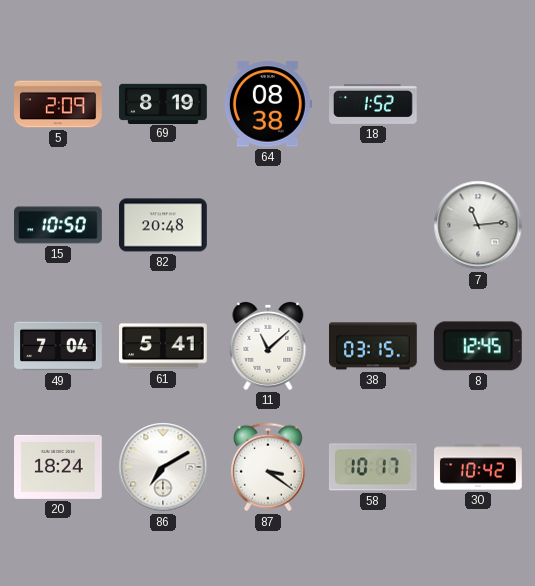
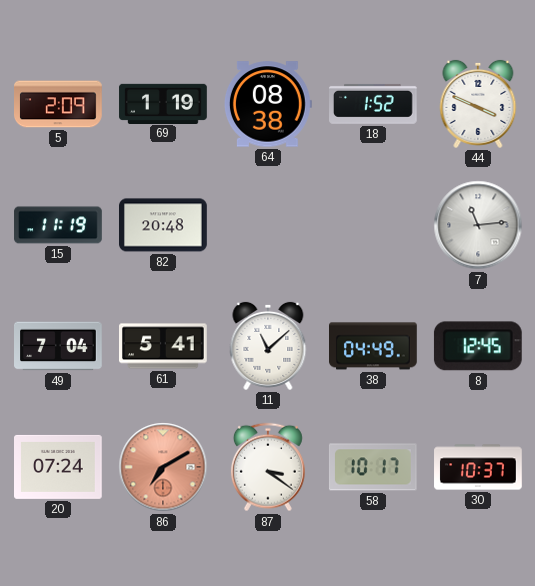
69: 8:19 -> 1:19 (163, 103)
44: none -> 3:49 (478, 104)
15: 10:50 -> 11:19 (58, 225)
38: 03:15 -> 04:49 (374, 346)
20: 18:24 -> 07:24 (59, 467)
86 dial: white -> salmon (163, 467)
30: 10:42 -> 10:37 (478, 467)
